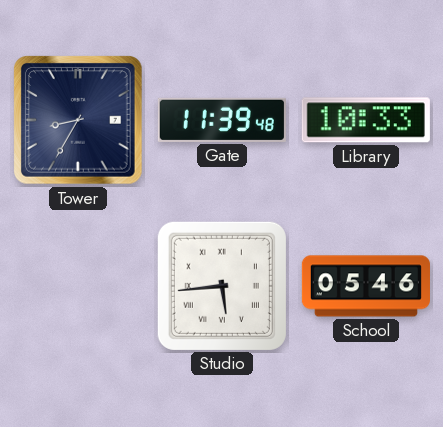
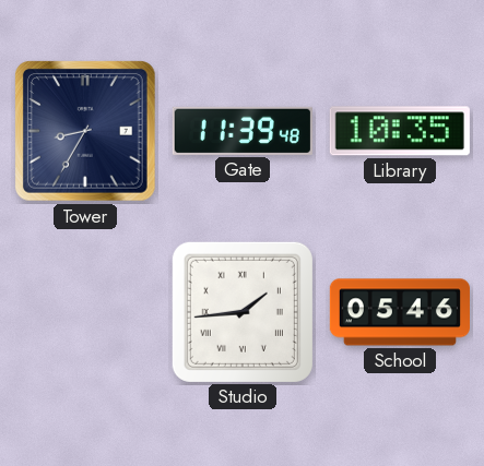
Library: 10:33 -> 10:35 (400, 131)
Studio: 5:44 -> 1:44 (243, 312)
